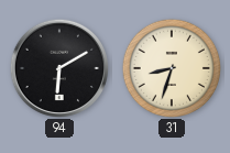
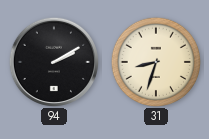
94: 6:10 -> 2:10 (53, 61)
